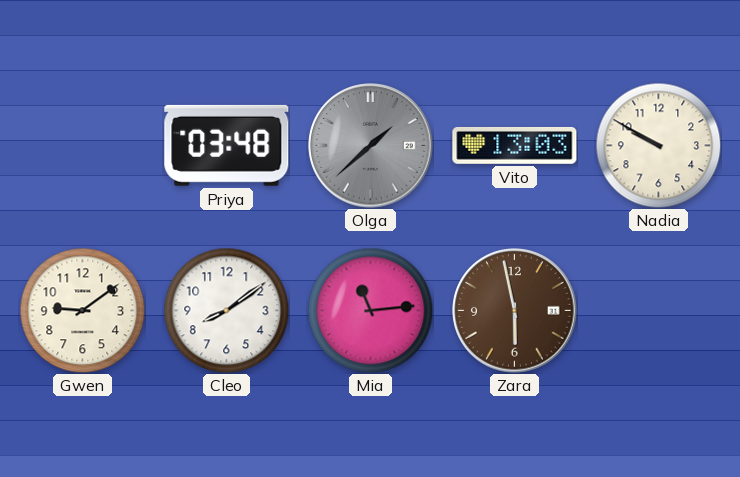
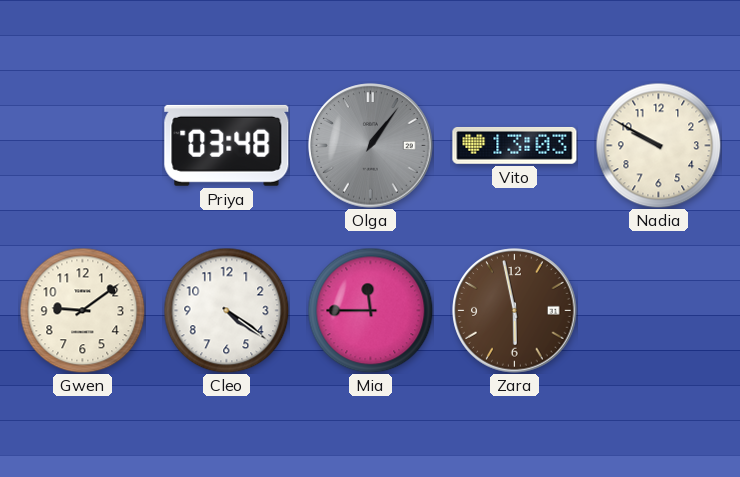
Olga: 1:38 -> 1:06 (371, 146)
Cleo: 8:09 -> 4:21 (226, 310)
Mia: 11:14 -> 11:45 (370, 310)
